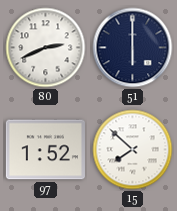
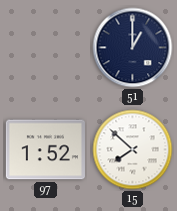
80: 2:41 -> none (46, 48)
51: 6:00 -> 1:00 (133, 48)
